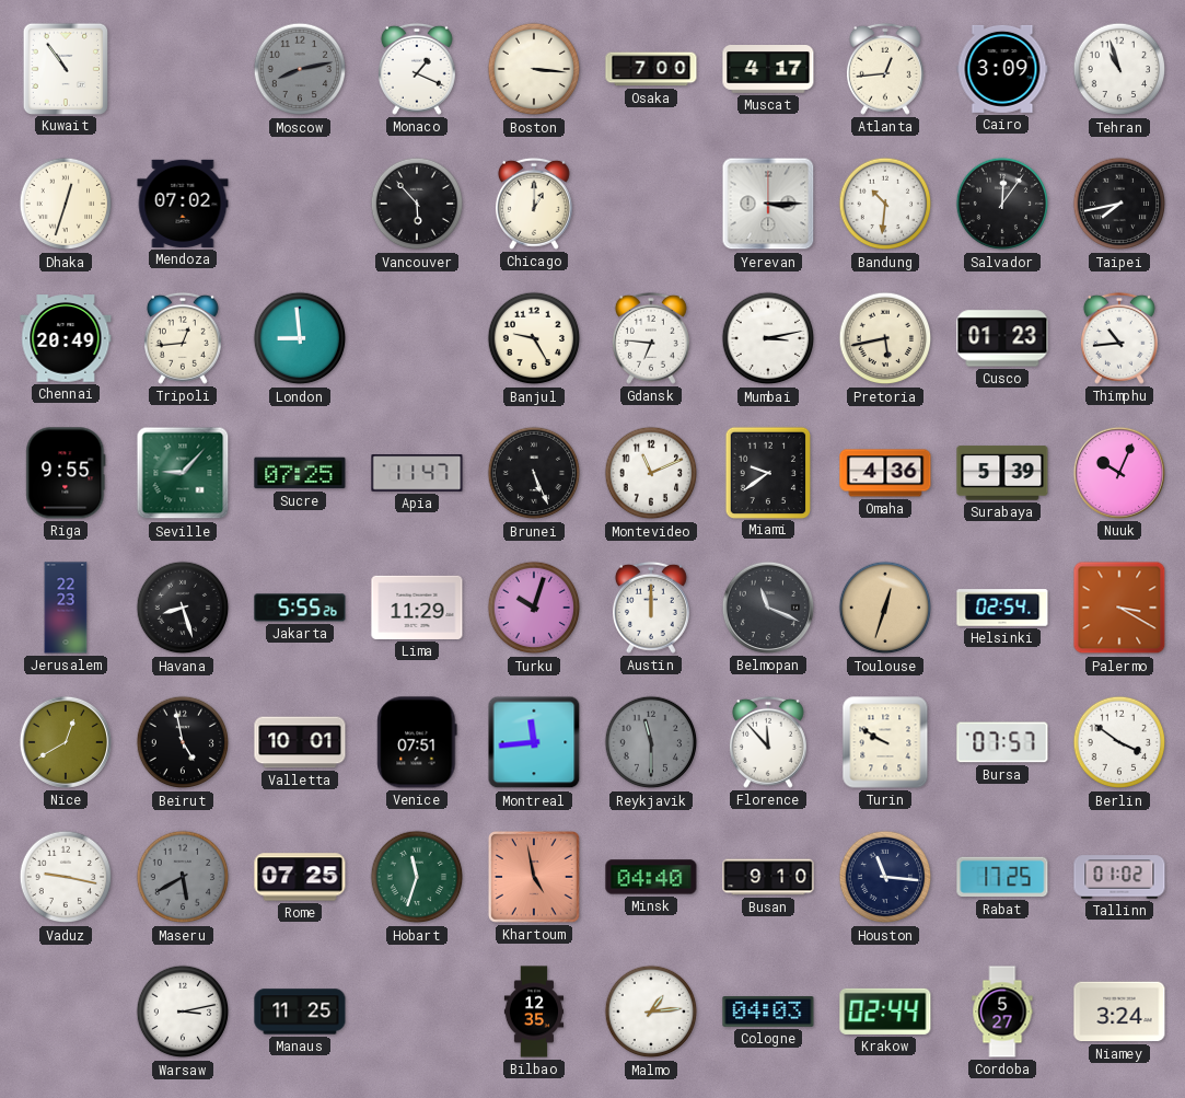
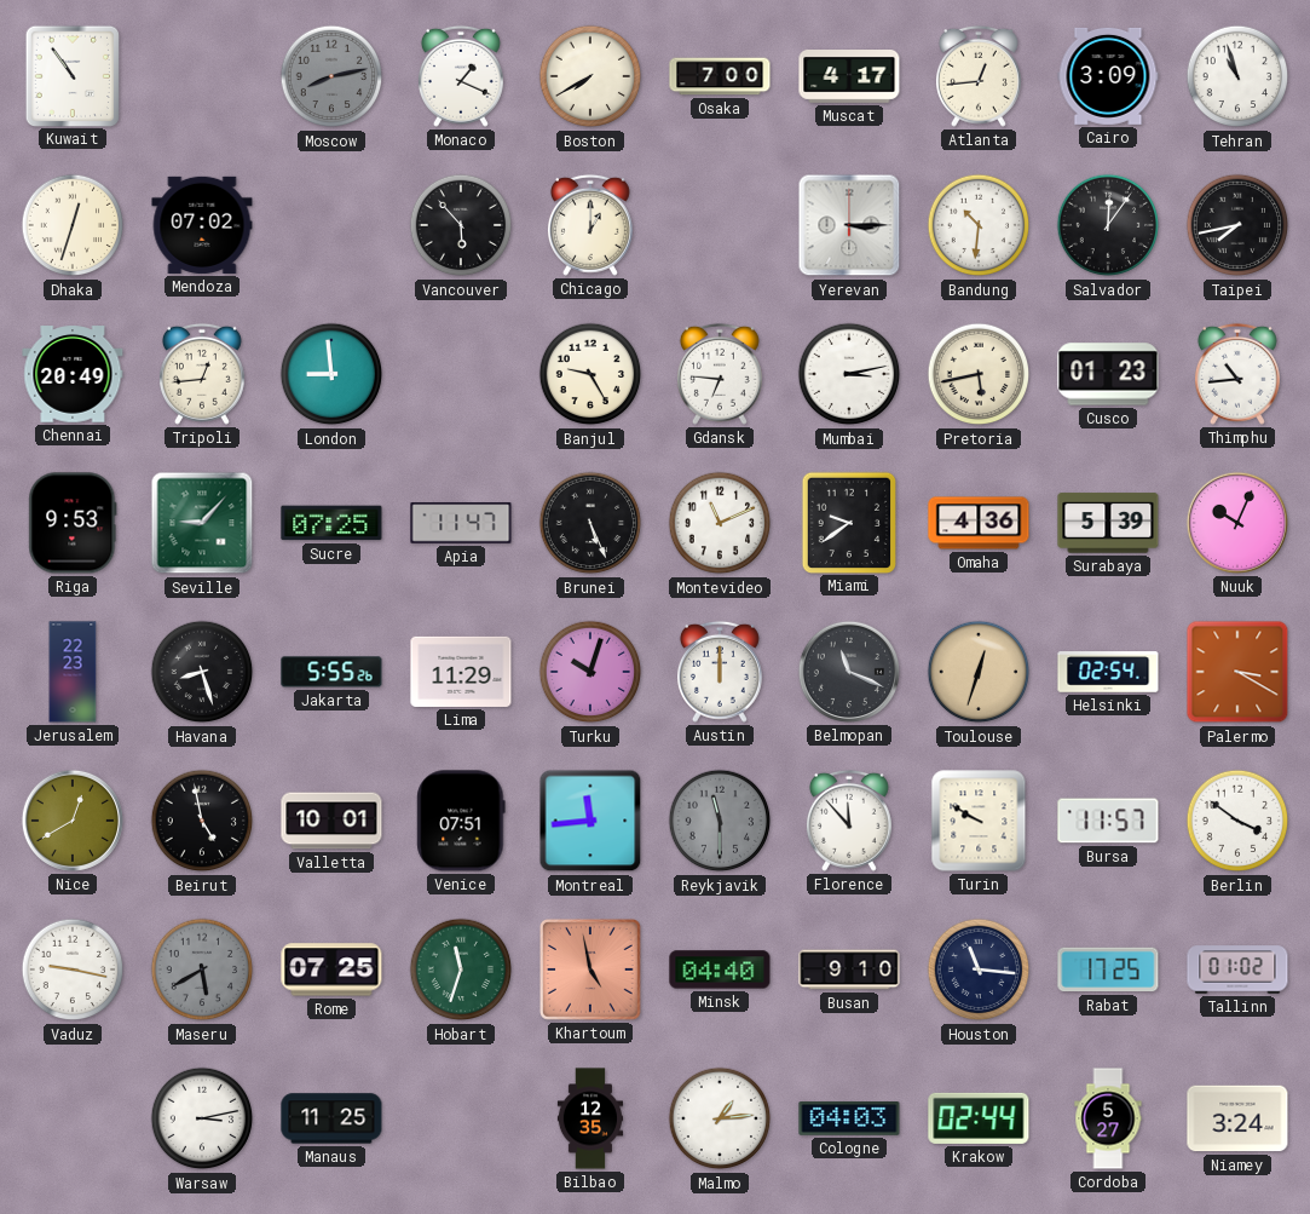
Boston: 3:16 -> 7:40 (590, 76)
Riga: 9:55 -> 9:53 (73, 523)
Bursa: 07:57 -> 11:57 (1108, 821)
